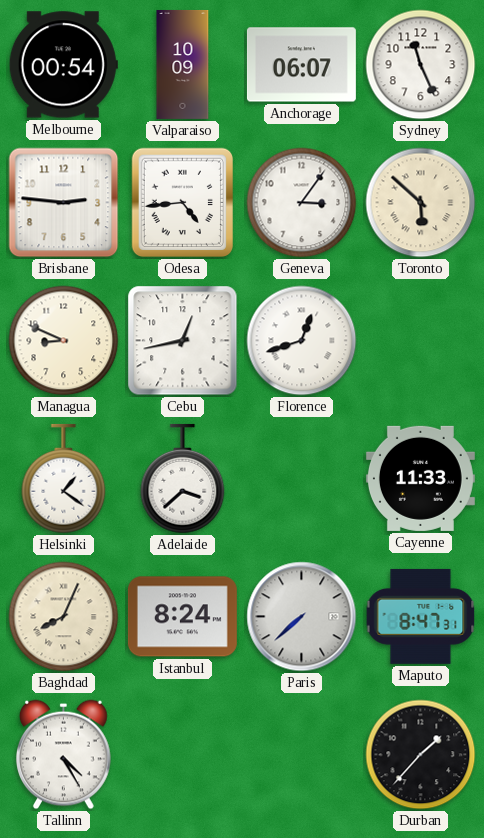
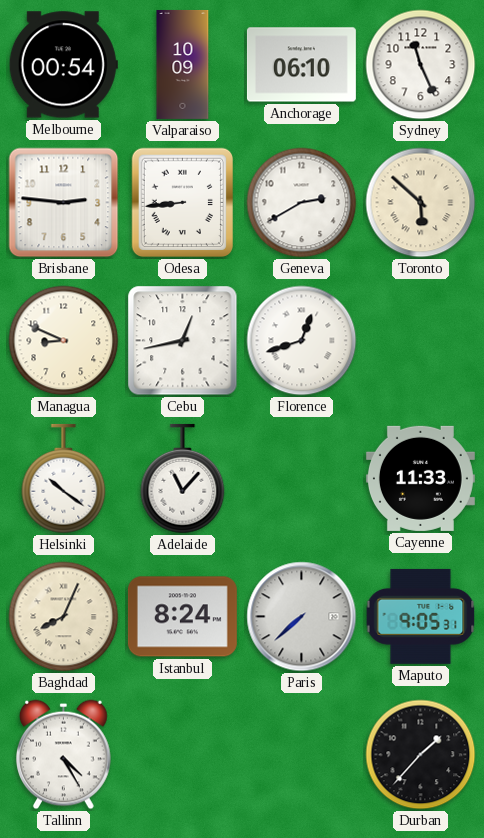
Anchorage: 06:07 -> 06:10 (301, 65)
Odesa: 4:44 -> 8:44 (183, 203)
Geneva: 3:06 -> 2:40 (302, 203)
Helsinki: 1:21 -> 10:21 (64, 479)
Adelaide: 3:38 -> 11:07 (183, 479)
Maputo: 8:47 -> 9:05 (421, 616)
